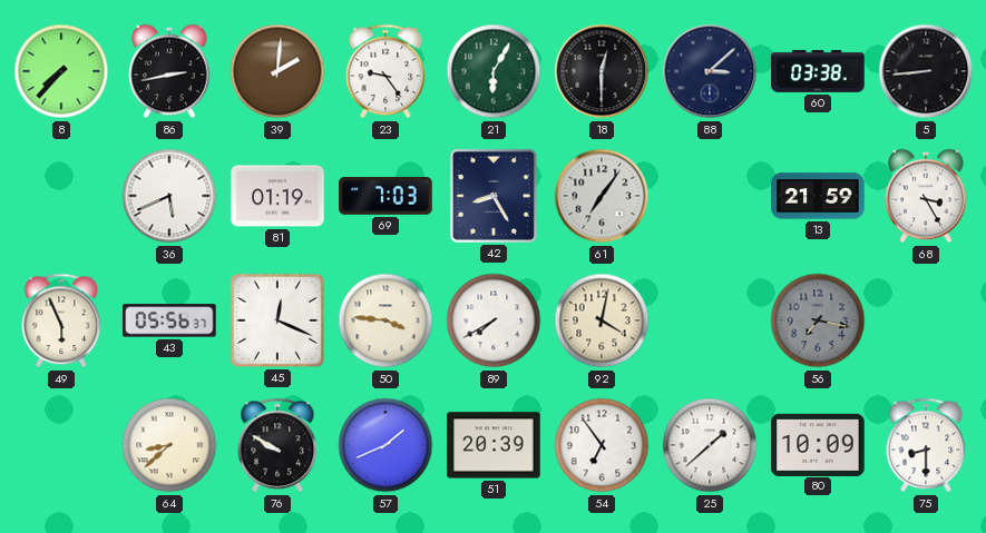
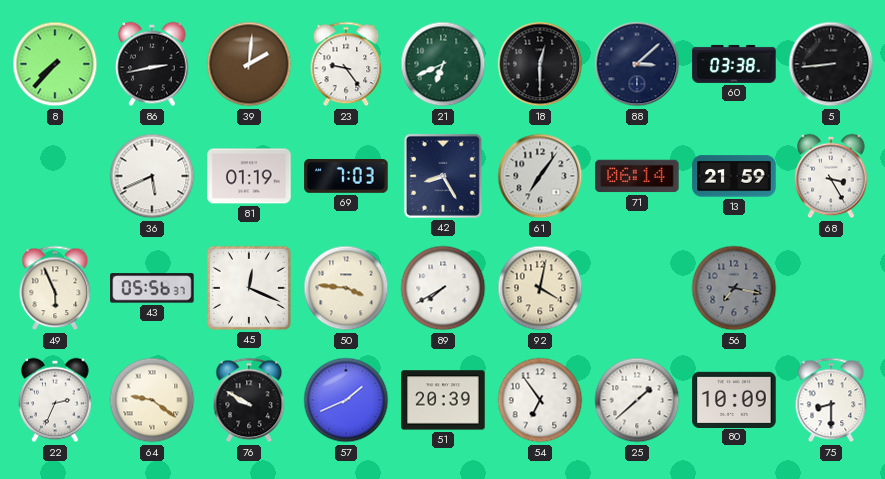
21: 6:05 -> 6:41 (443, 64)
71: none -> 06:14 (637, 176)
22: none -> 2:34 (55, 400)
64: 8:38 -> 9:21 (152, 400)
